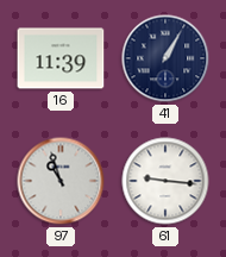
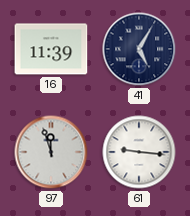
41: 1:05 -> 5:05 (139, 49)
97: 10:57 -> 11:57 (51, 152)
